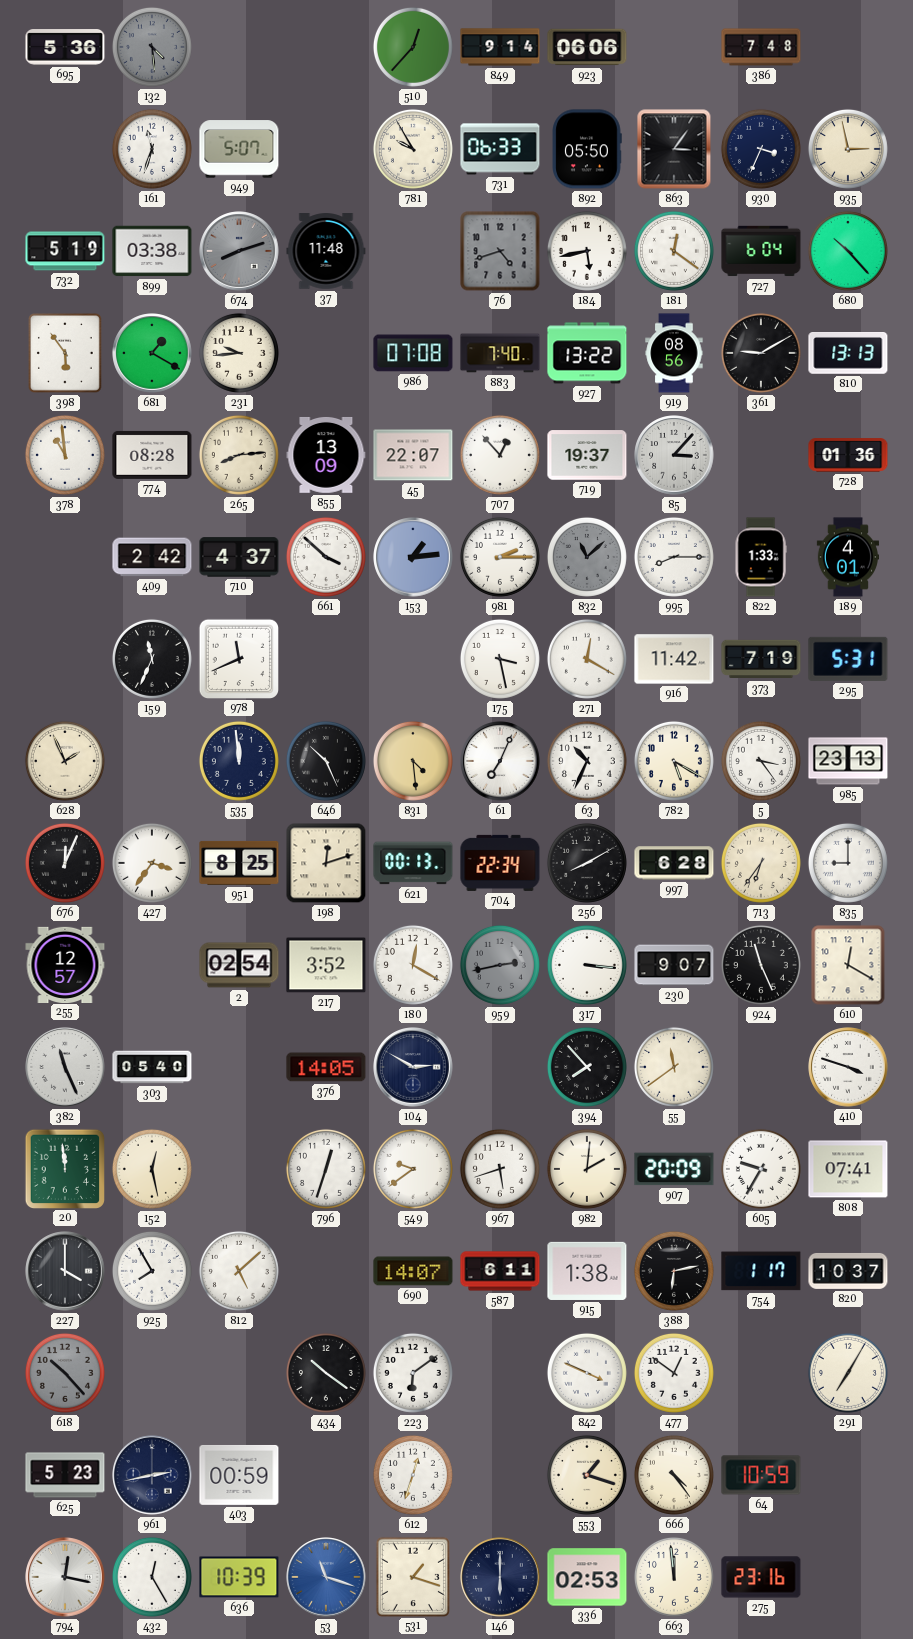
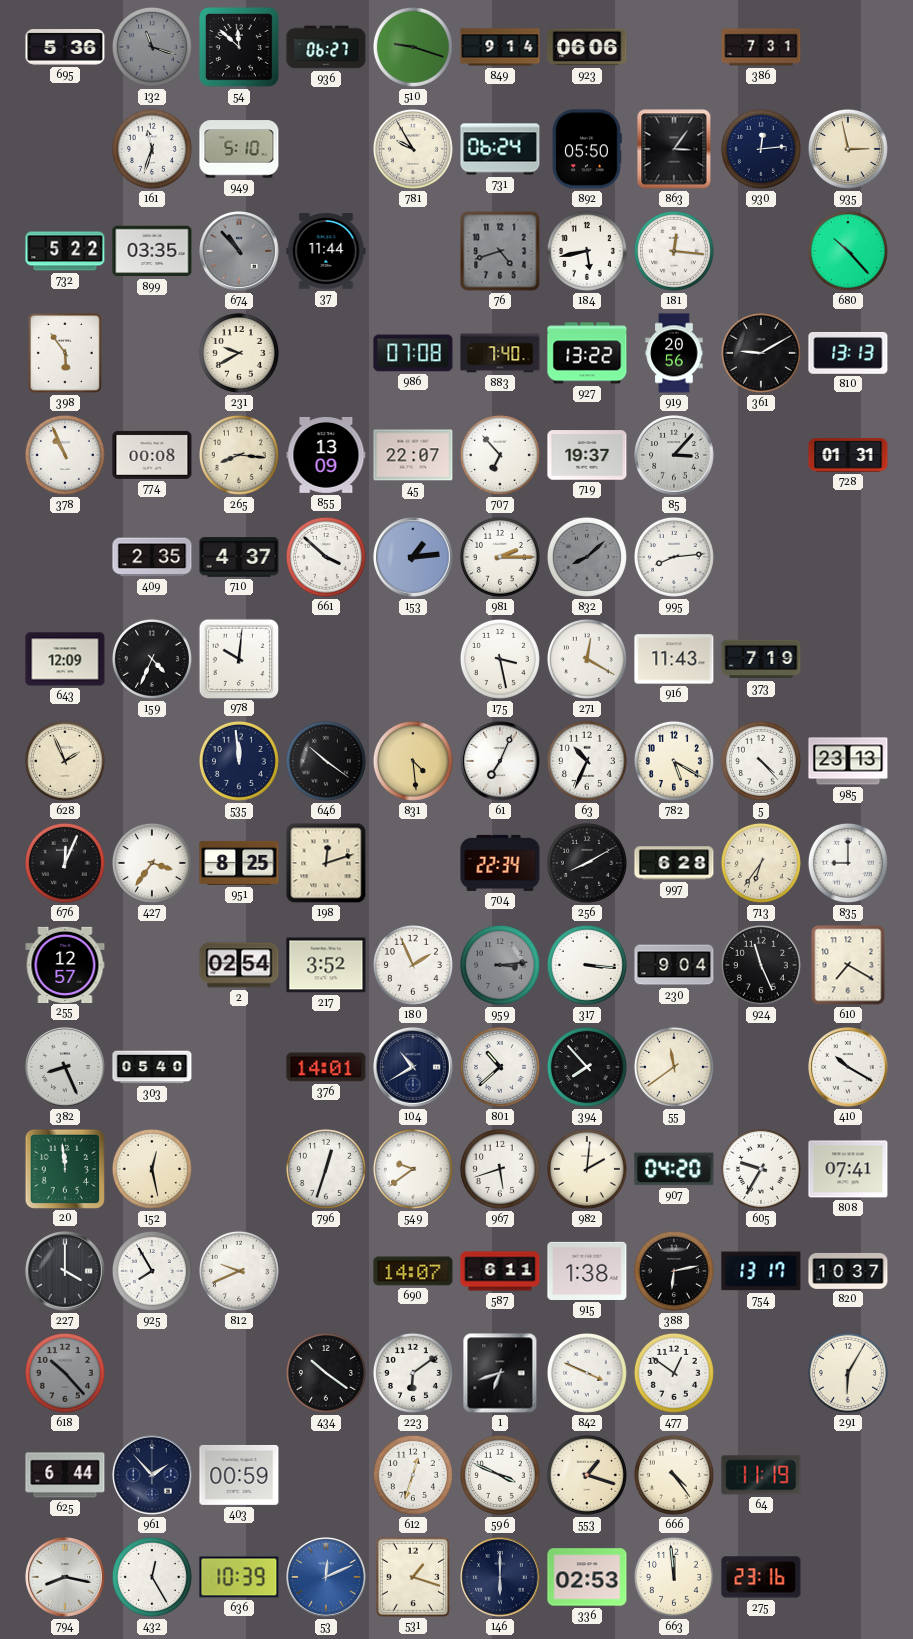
132: 4:29 -> 11:18 (152, 47)
54: none -> 11:52 (240, 48)
936: none -> 06:27 (326, 47)
510: 12:37 -> 9:18 (413, 47)
386: 7:48 -> 7:31 (761, 47)
949: 5:07 -> 5:10 (239, 149)
731: 06:33 -> 06:24 (500, 149)
930: 3:34 -> 12:14 (761, 149)
732: 5:19 -> 5:22 (65, 251)
899: 03:38 -> 03:35 (152, 251)
674: 8:12 -> 10:53 (239, 251)
37: 11:48 -> 11:44 (326, 251)
181: 12:21 -> 12:16 (674, 251)
727: 6:04 -> none (761, 251)
681: 1:20 -> none (152, 353)
231: 9:44 -> 9:40 (239, 353)
919: 08:56 -> 20:56 (674, 353)
378: 10:59 -> 10:56 (65, 455)
774: 08:28 -> 00:08 (152, 455)
265: 8:14 -> 8:16 (239, 455)
707: 12:53 -> 6:53 (500, 455)
728: 01:36 -> 01:31 (848, 455)
409: 2:42 -> 2:35 (152, 557)
832: 11:08 -> 8:08 (587, 557)
995: 8:15 -> 8:14 (674, 557)
822: 1:33 -> none (761, 557)
189: 4:01 -> none (847, 557)
643: none -> 12:09 (65, 659)
159: 11:34 -> 4:34 (152, 659)
978: 11:41 -> 10:01 (238, 658)
916: 11:42 -> 11:43 (674, 659)
295: 5:31 -> none (848, 659)
646: 10:26 -> 10:21 (326, 761)
5: 3:24 -> 4:23 (761, 761)
621: 00:13 -> none (413, 863)
180: 12:20 -> 1:56 (413, 965)
959: 2:43 -> 3:14 (500, 965)
230: 9:07 -> 9:04 (674, 965)
610: 12:20 -> 7:20 (848, 965)
382: 11:26 -> 8:26 (65, 1067)
376: 14:05 -> 14:01 (326, 1067)
104: 2:50 -> 10:40 (413, 1067)
801: none -> 10:38 (500, 1067)
410: 3:48 -> 10:20 (848, 1067)
907: 20:09 -> 04:20 (674, 1169)
812: 5:08 -> 9:41 (239, 1271)
754: 1:17 -> 13:17 (761, 1271)
1: none -> 6:42 (500, 1373)
291: 7:05 -> 6:05 (848, 1373)
625: 5:23 -> 6:44 (65, 1475)
961: 2:43 -> 1:53 (152, 1475)
596: none -> 3:49 (500, 1475)
64: 10:59 -> 11:19 (761, 1475)
794: 12:17 -> 8:17 (65, 1577)
53: 11:18 -> 12:11 (326, 1577)
